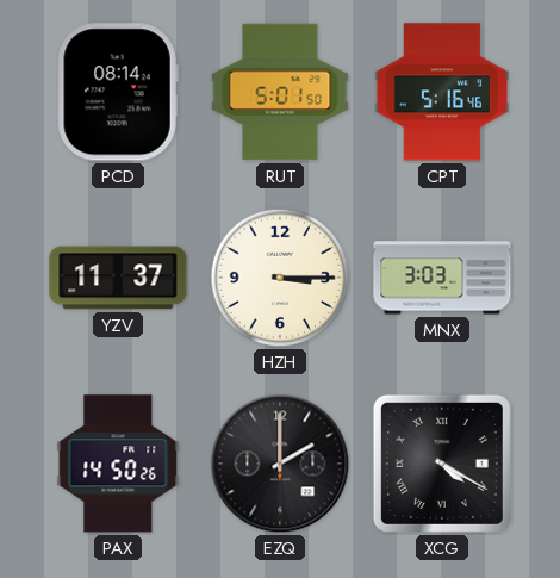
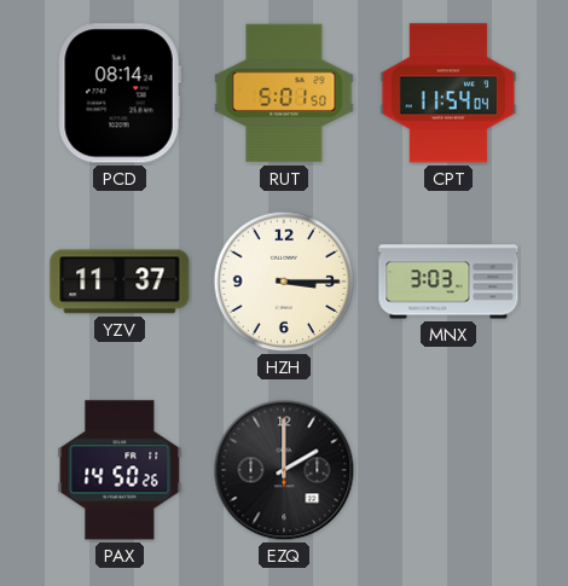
CPT: 5:16 -> 11:54 (448, 93)
XCG: 4:20 -> none (442, 464)
